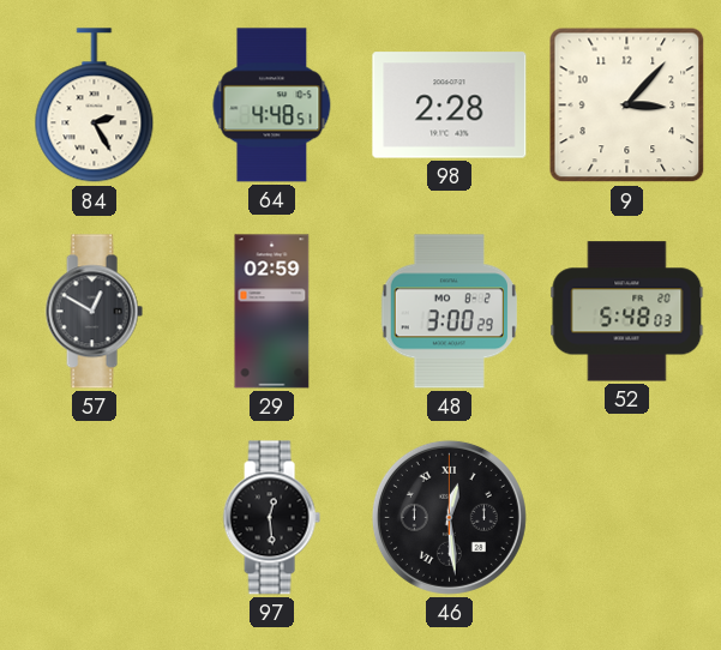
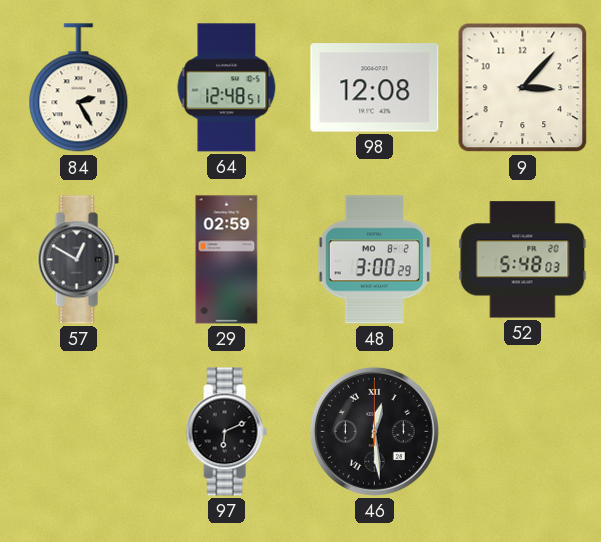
64: 4:48 -> 12:48 (227, 88)
98: 2:28 -> 12:08 (375, 88)
97: 12:29 -> 6:11 (226, 432)
